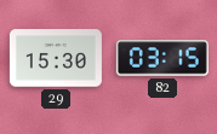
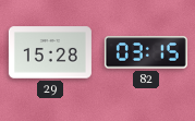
29: 15:30 -> 15:28 (50, 52)
